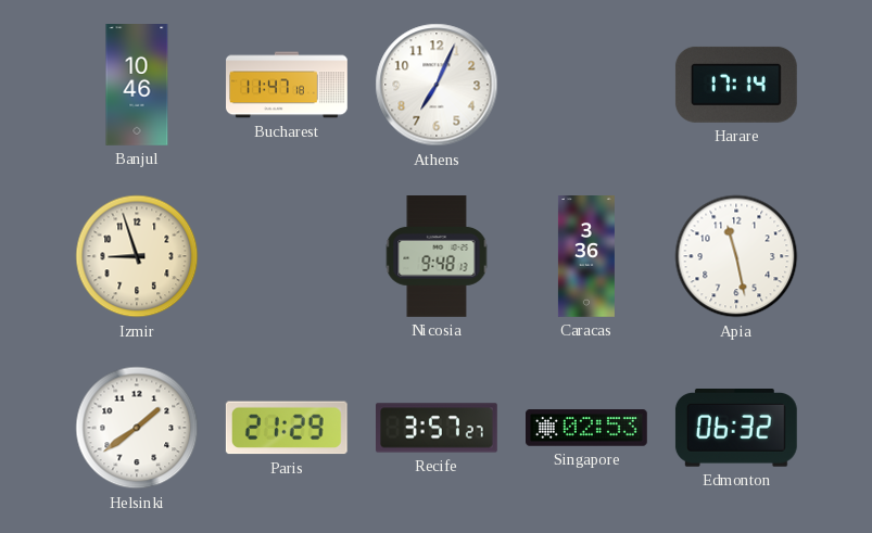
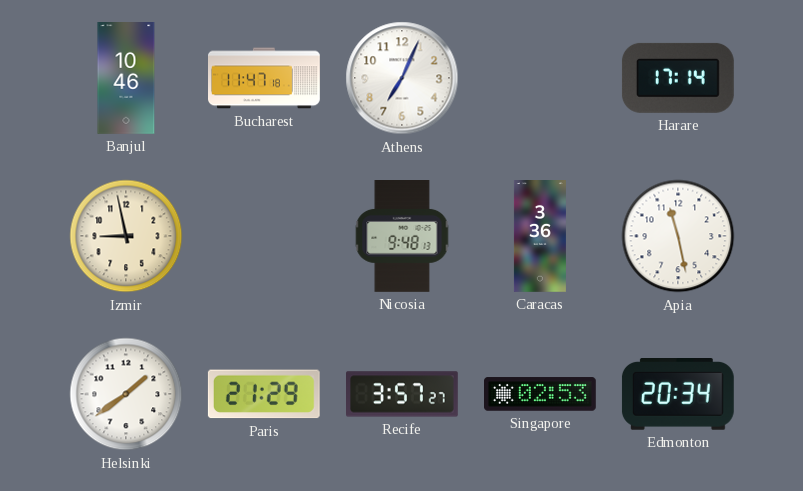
Izmir: 8:57 -> 8:58 (126, 236)
Edmonton: 06:32 -> 20:34 (678, 395)
